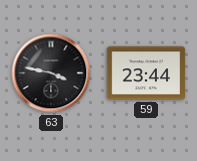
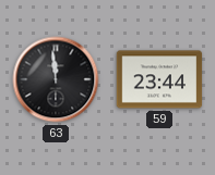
63: 3:47 -> 11:59 (56, 79)
